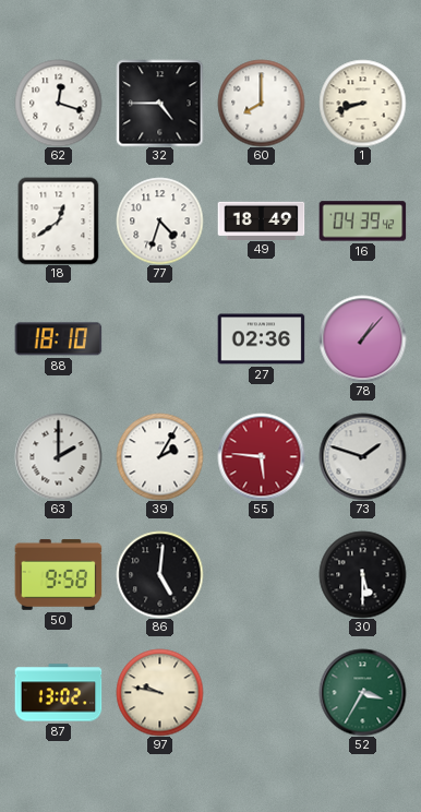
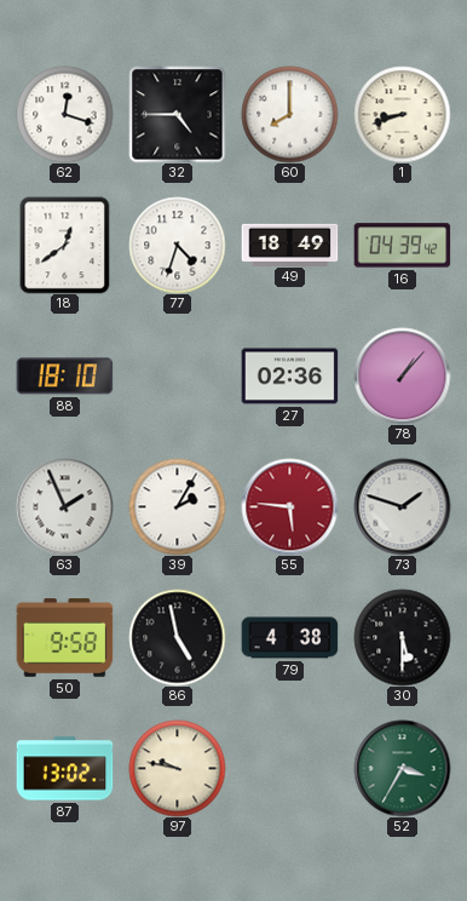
63: 2:00 -> 1:56 (64, 506)
86: 5:01 -> 4:58 (177, 637)
79: none -> 4:38 (289, 638)
